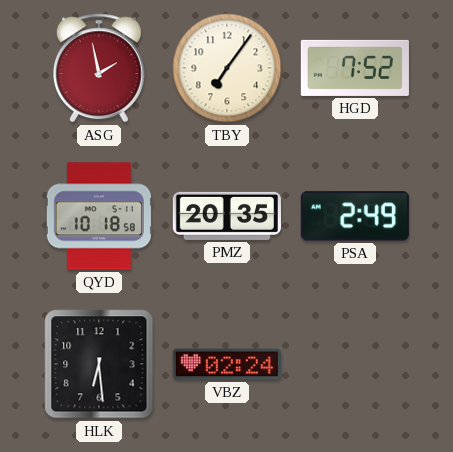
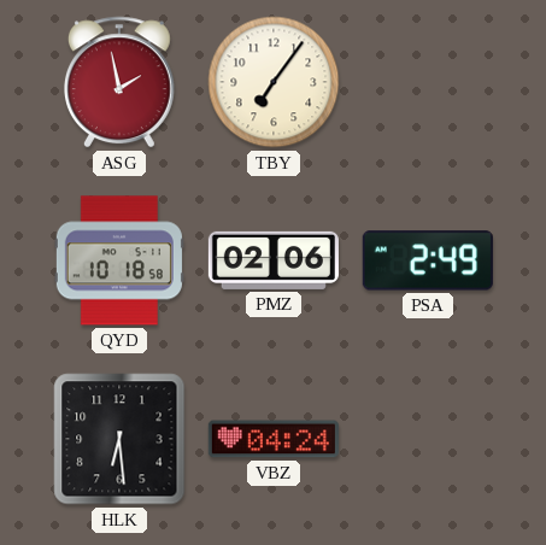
HGD: 7:52 -> none (355, 68)
PMZ: 20:35 -> 02:06 (274, 260)
VBZ: 02:24 -> 04:24 (274, 439)
